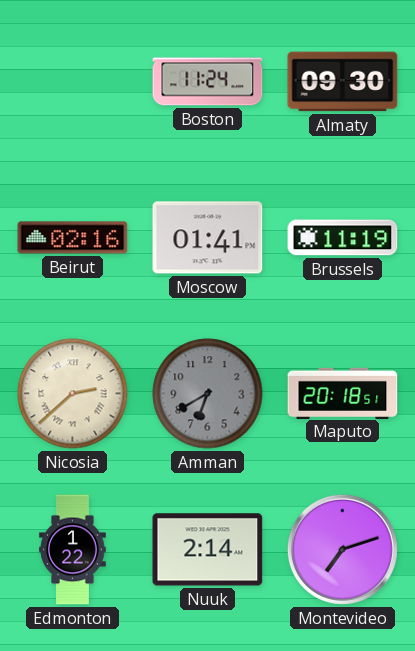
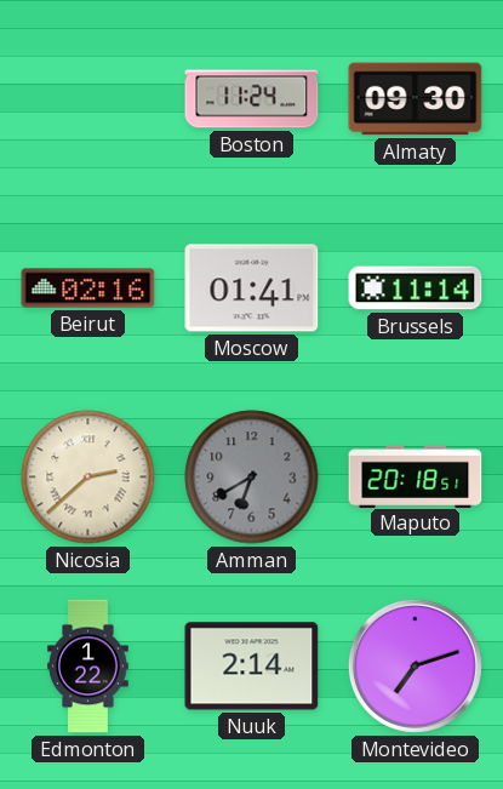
Brussels: 11:19 -> 11:14 (416, 288)
